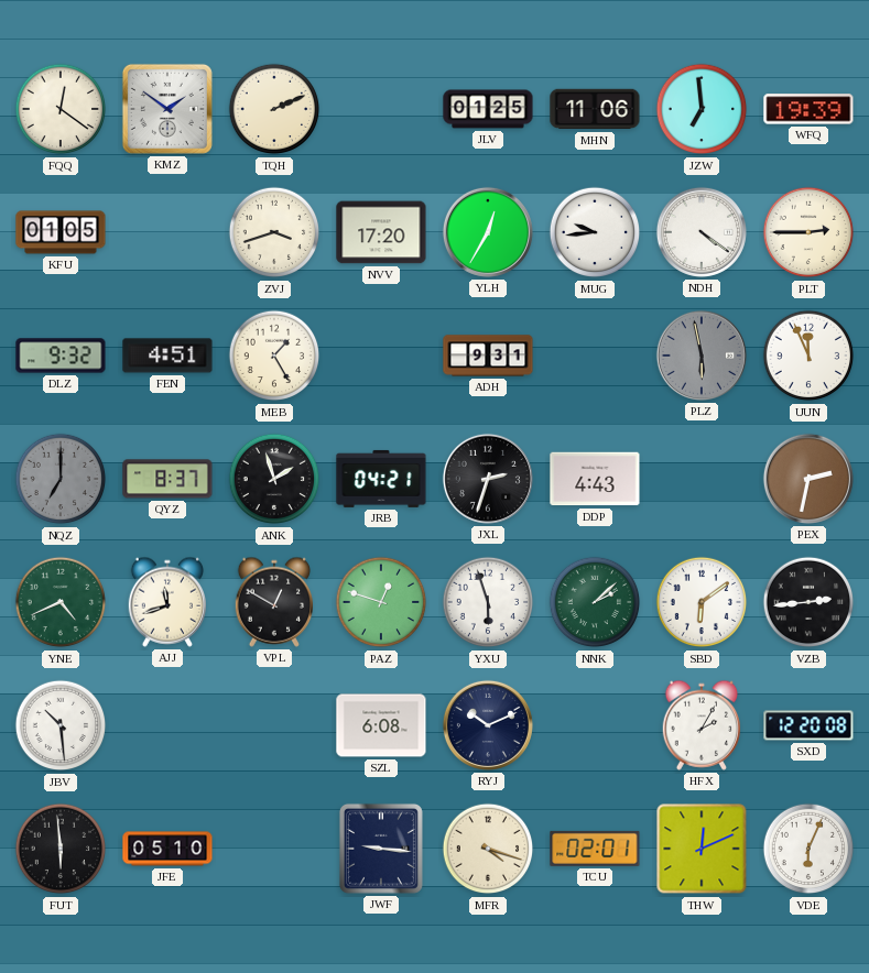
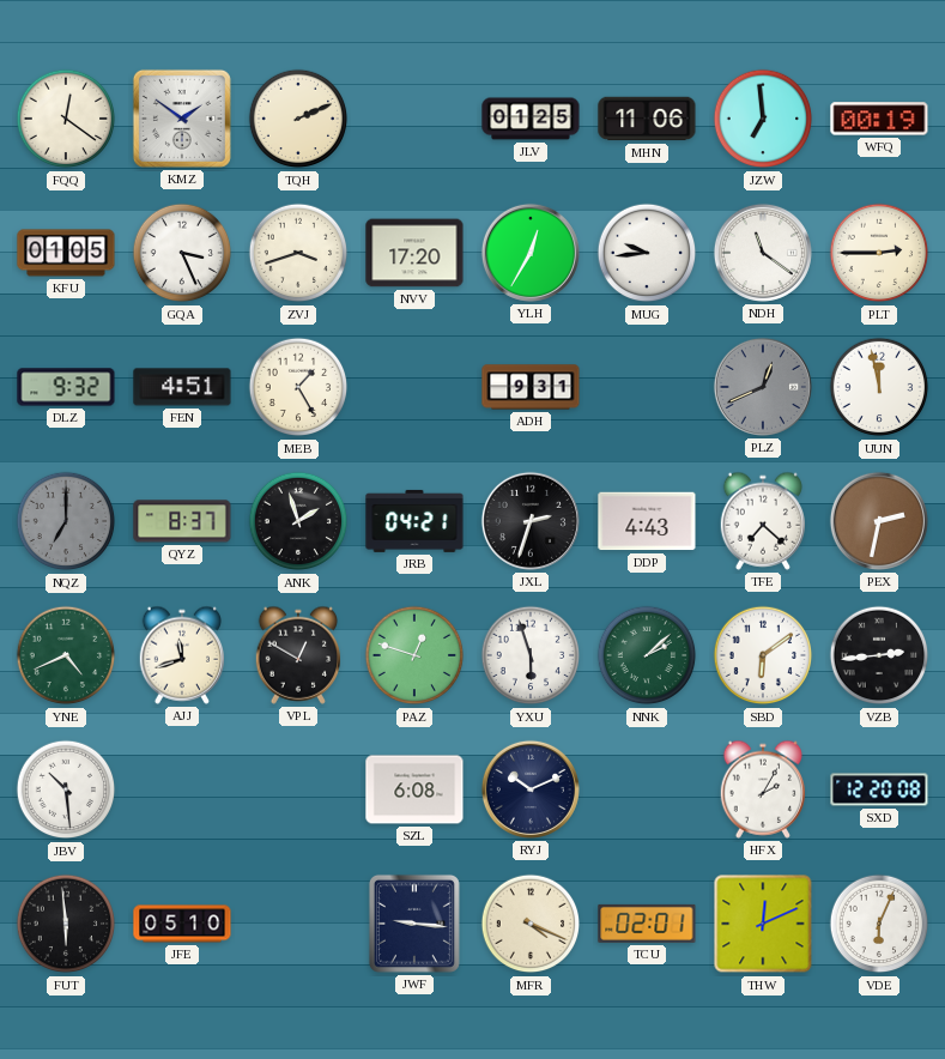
WFQ: 19:39 -> 00:19 (879, 119)
GQA: none -> 3:26 (182, 253)
NDH: 4:21 -> 11:21 (763, 253)
PLZ: 5:58 -> 12:41 (763, 387)
UUN: 11:56 -> 11:58 (879, 387)
TFE: none -> 7:22 (762, 521)
MFR: 4:18 -> 4:19 (531, 924)
